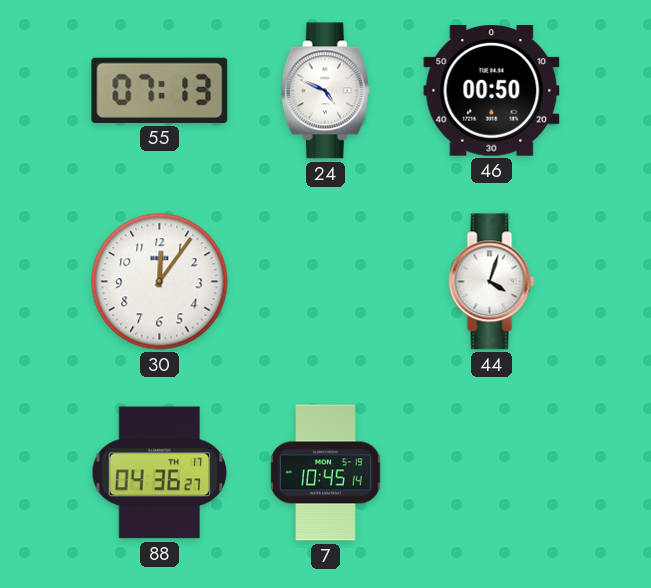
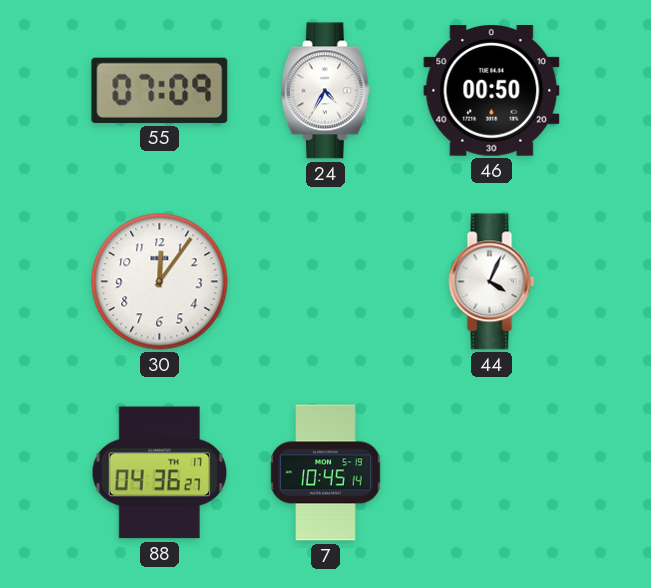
55: 07:13 -> 07:09 (160, 90)
24: 4:49 -> 4:35 (325, 91)
44: 4:03 -> 4:04 (492, 282)
